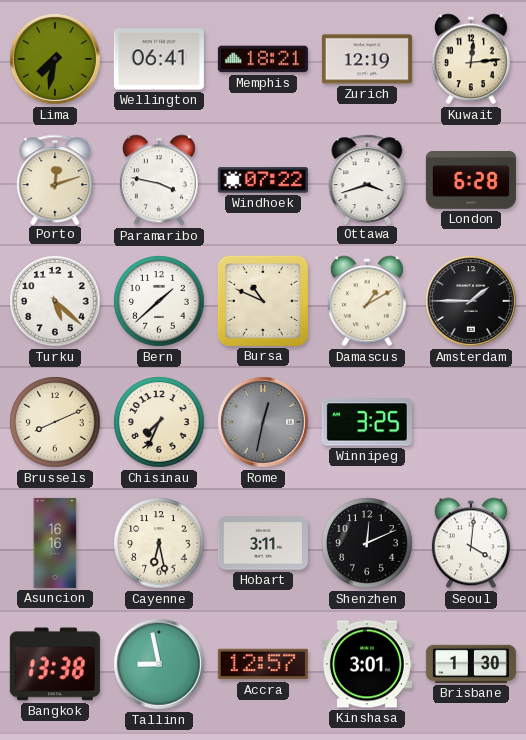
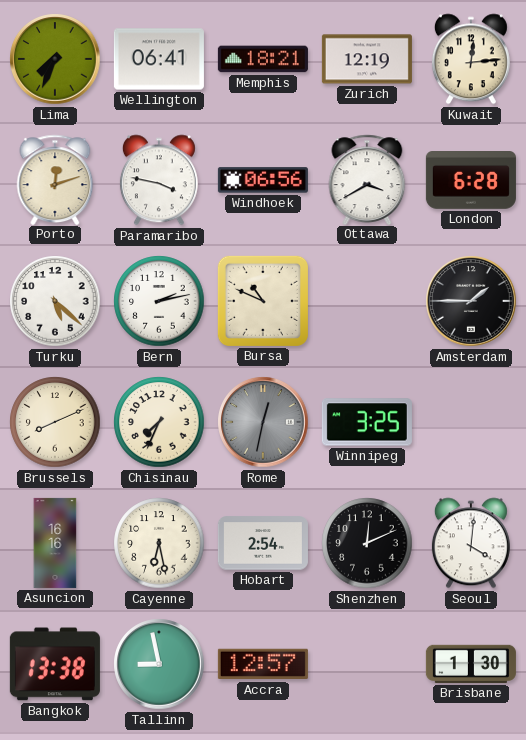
Lima: 7:32 -> 7:34 (55, 59)
Windhoek: 07:22 -> 06:56 (263, 180)
Ottawa: 3:42 -> 3:40 (367, 179)
Bern: 1:38 -> 2:13 (159, 301)
Damascus: 1:10 -> none (367, 301)
Hobart: 3:11 -> 2:54 (263, 543)
Kinshasa: 3:01 -> none (367, 664)
